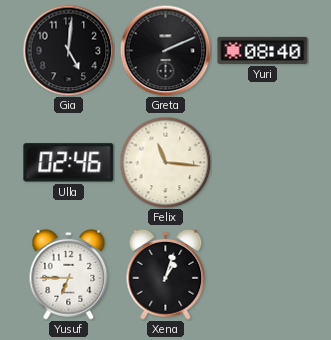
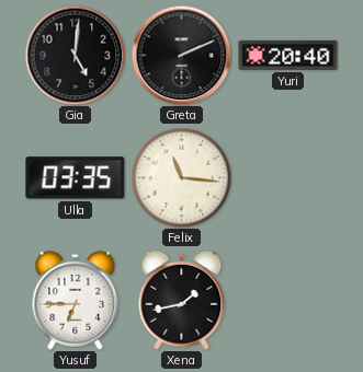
Yuri: 08:40 -> 20:40 (288, 55)
Ulla: 02:46 -> 03:35 (76, 178)
Xena: 1:03 -> 1:43 (182, 300)
